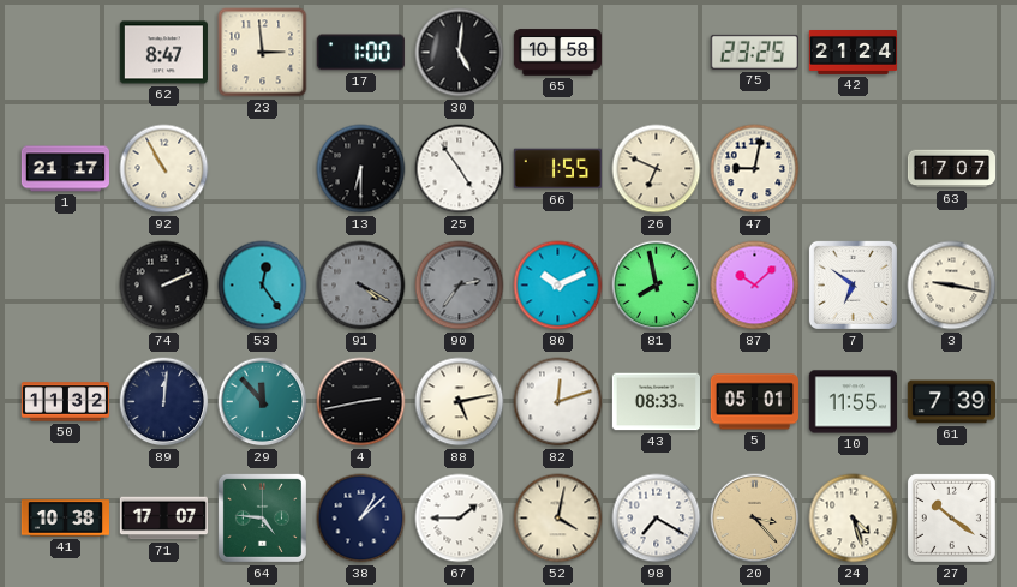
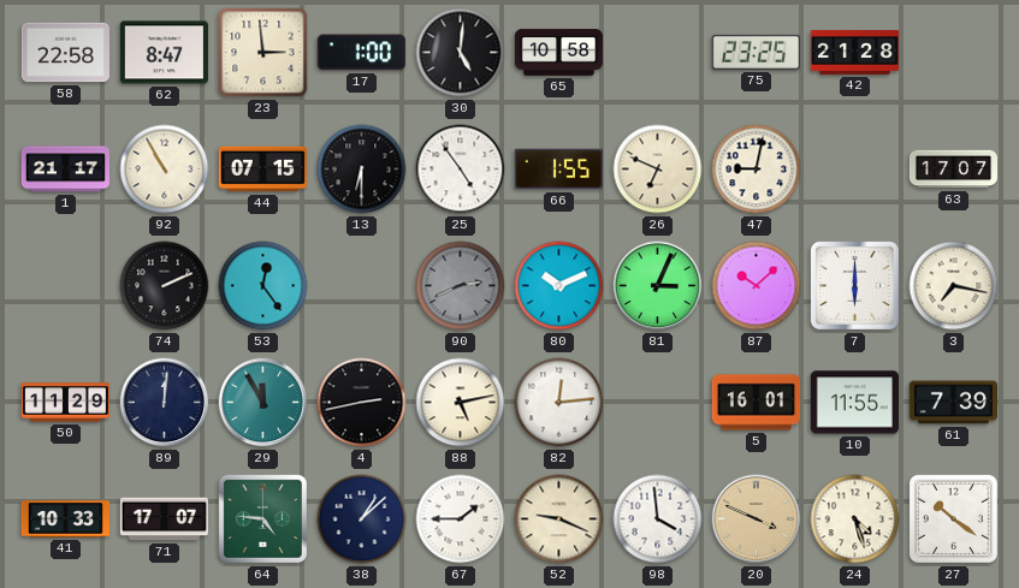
58: none -> 22:58 (65, 53)
42: 21:24 -> 21:28 (854, 53)
44: none -> 07:15 (262, 170)
91: 4:20 -> none (361, 286)
90: 2:36 -> 2:41 (461, 286)
81: 7:58 -> 3:04 (658, 286)
7: 6:51 -> 6:00 (854, 285)
3: 9:17 -> 7:17 (954, 286)
50: 11:32 -> 11:29 (65, 403)
29: 11:53 -> 11:55 (263, 403)
82: 12:12 -> 12:14 (559, 403)
43: 08:33 -> none (656, 402)
5: 05:01 -> 16:01 (756, 403)
41: 10:38 -> 10:33 (65, 519)
52: 4:02 -> 9:19 (559, 519)
98: 7:20 -> 3:59 (658, 519)
20: 3:23 -> 3:49 (757, 519)
